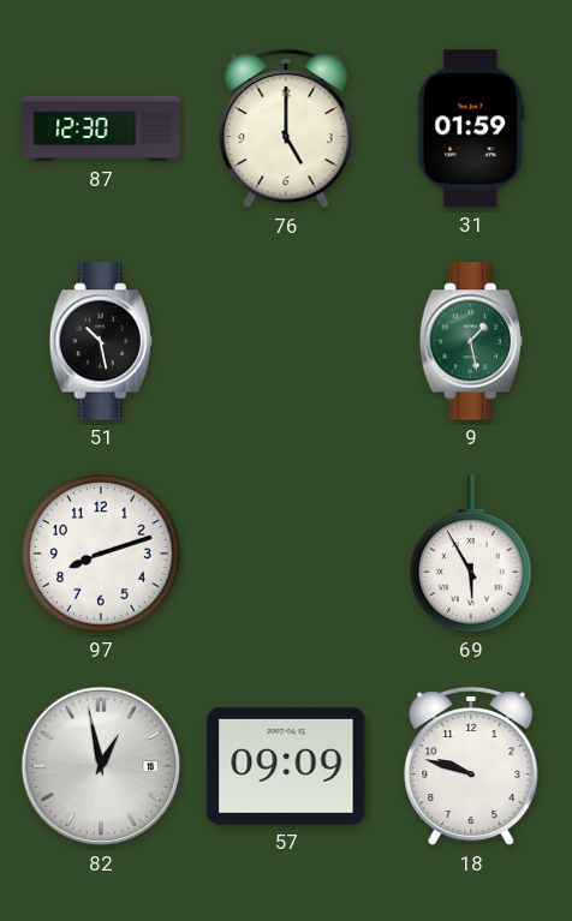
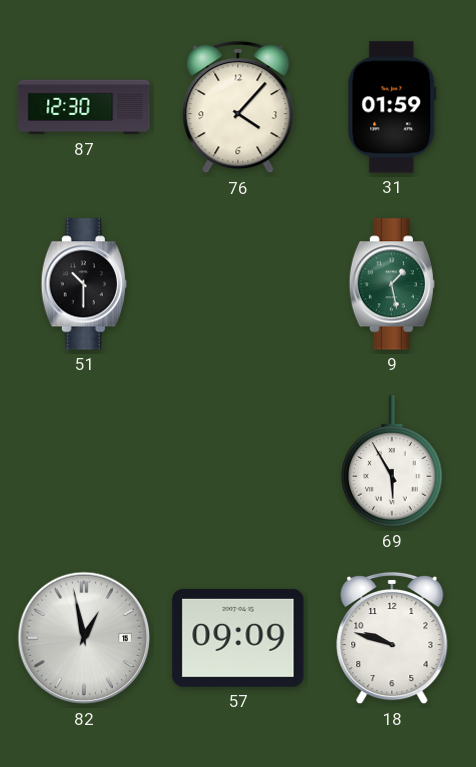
76: 5:00 -> 4:07 (238, 107)
51: 10:28 -> 10:30 (84, 284)
97: 8:12 -> none (101, 554)
